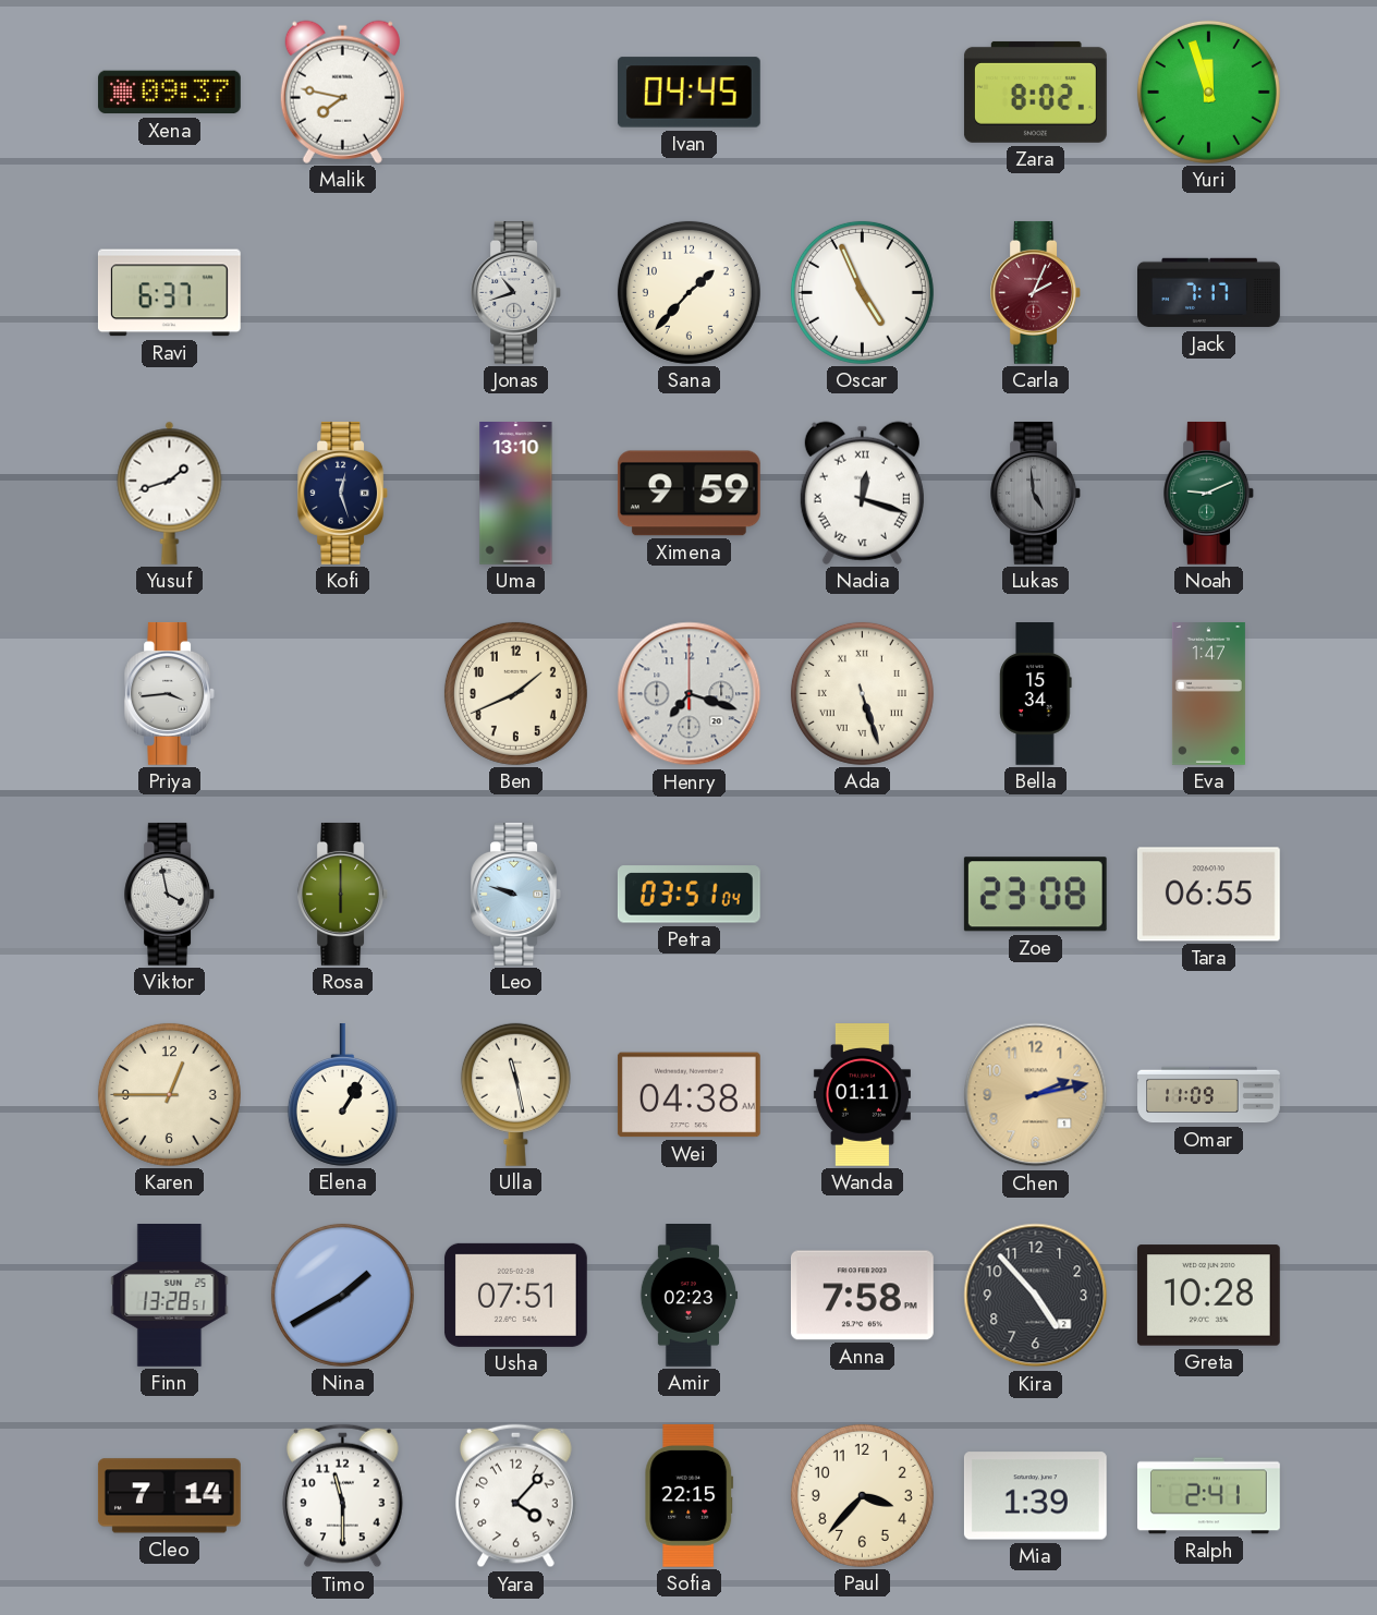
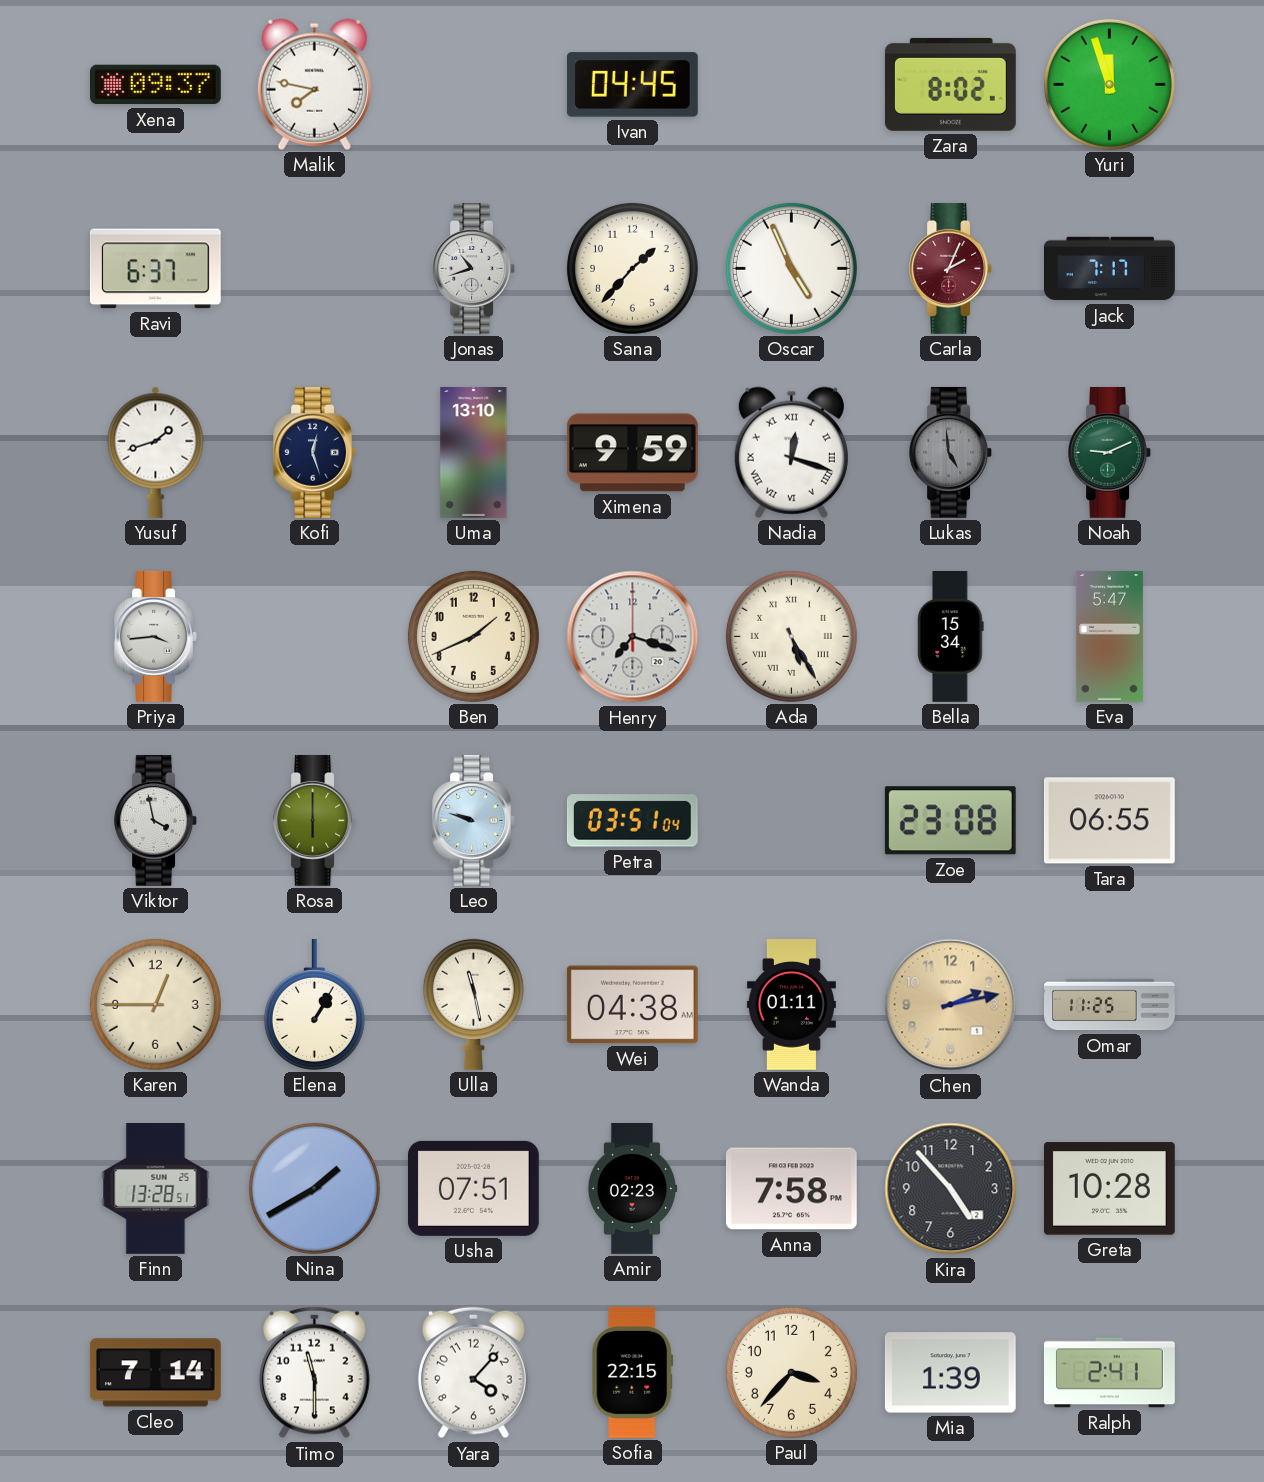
Ada: 5:27 -> 5:25 (791, 636)
Eva: 1:47 -> 5:47 (1109, 637)
Omar: 11:09 -> 11:25 (1110, 1005)
